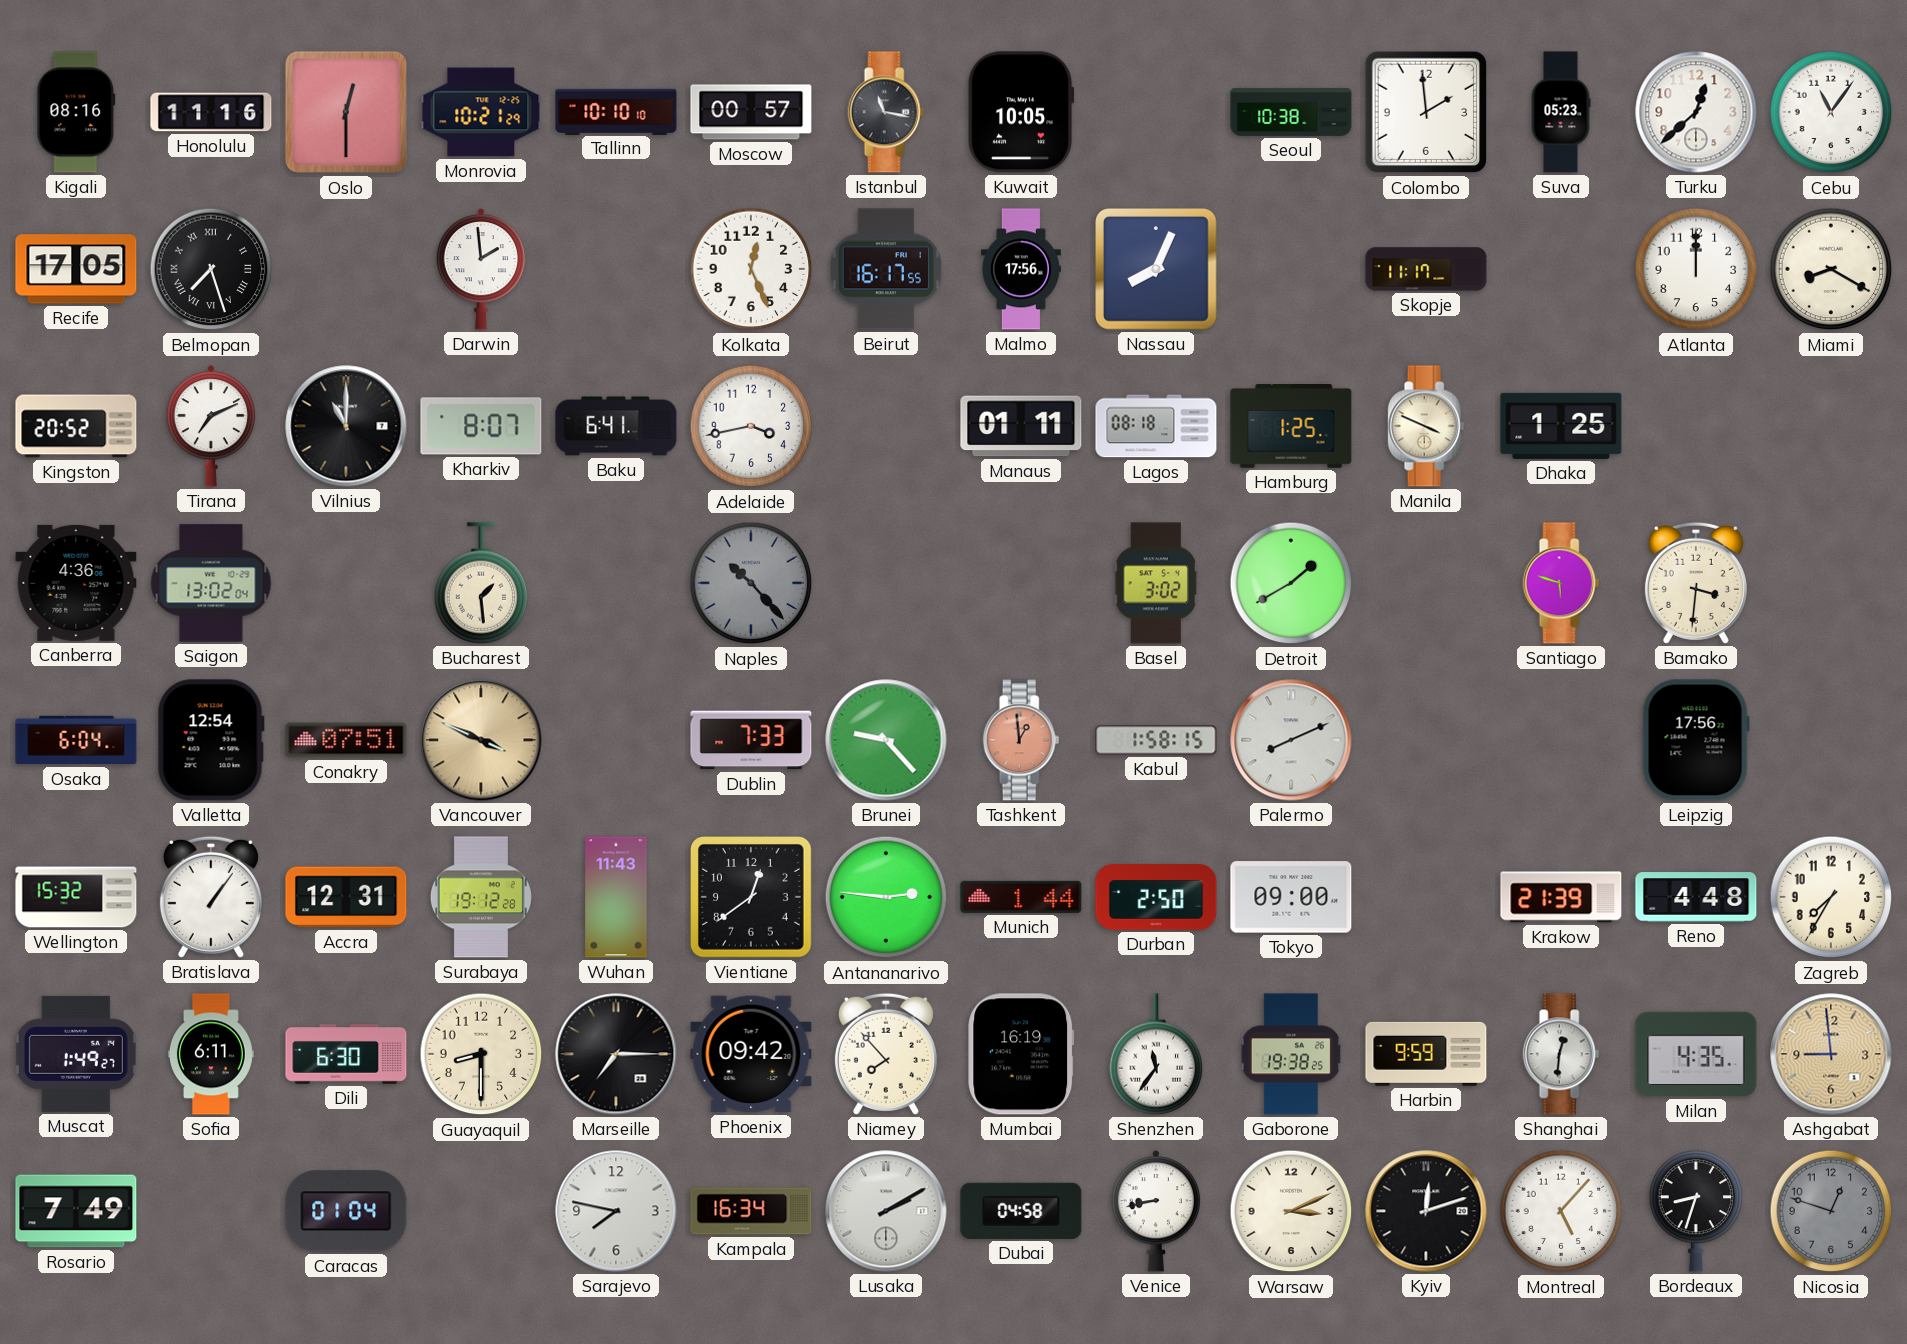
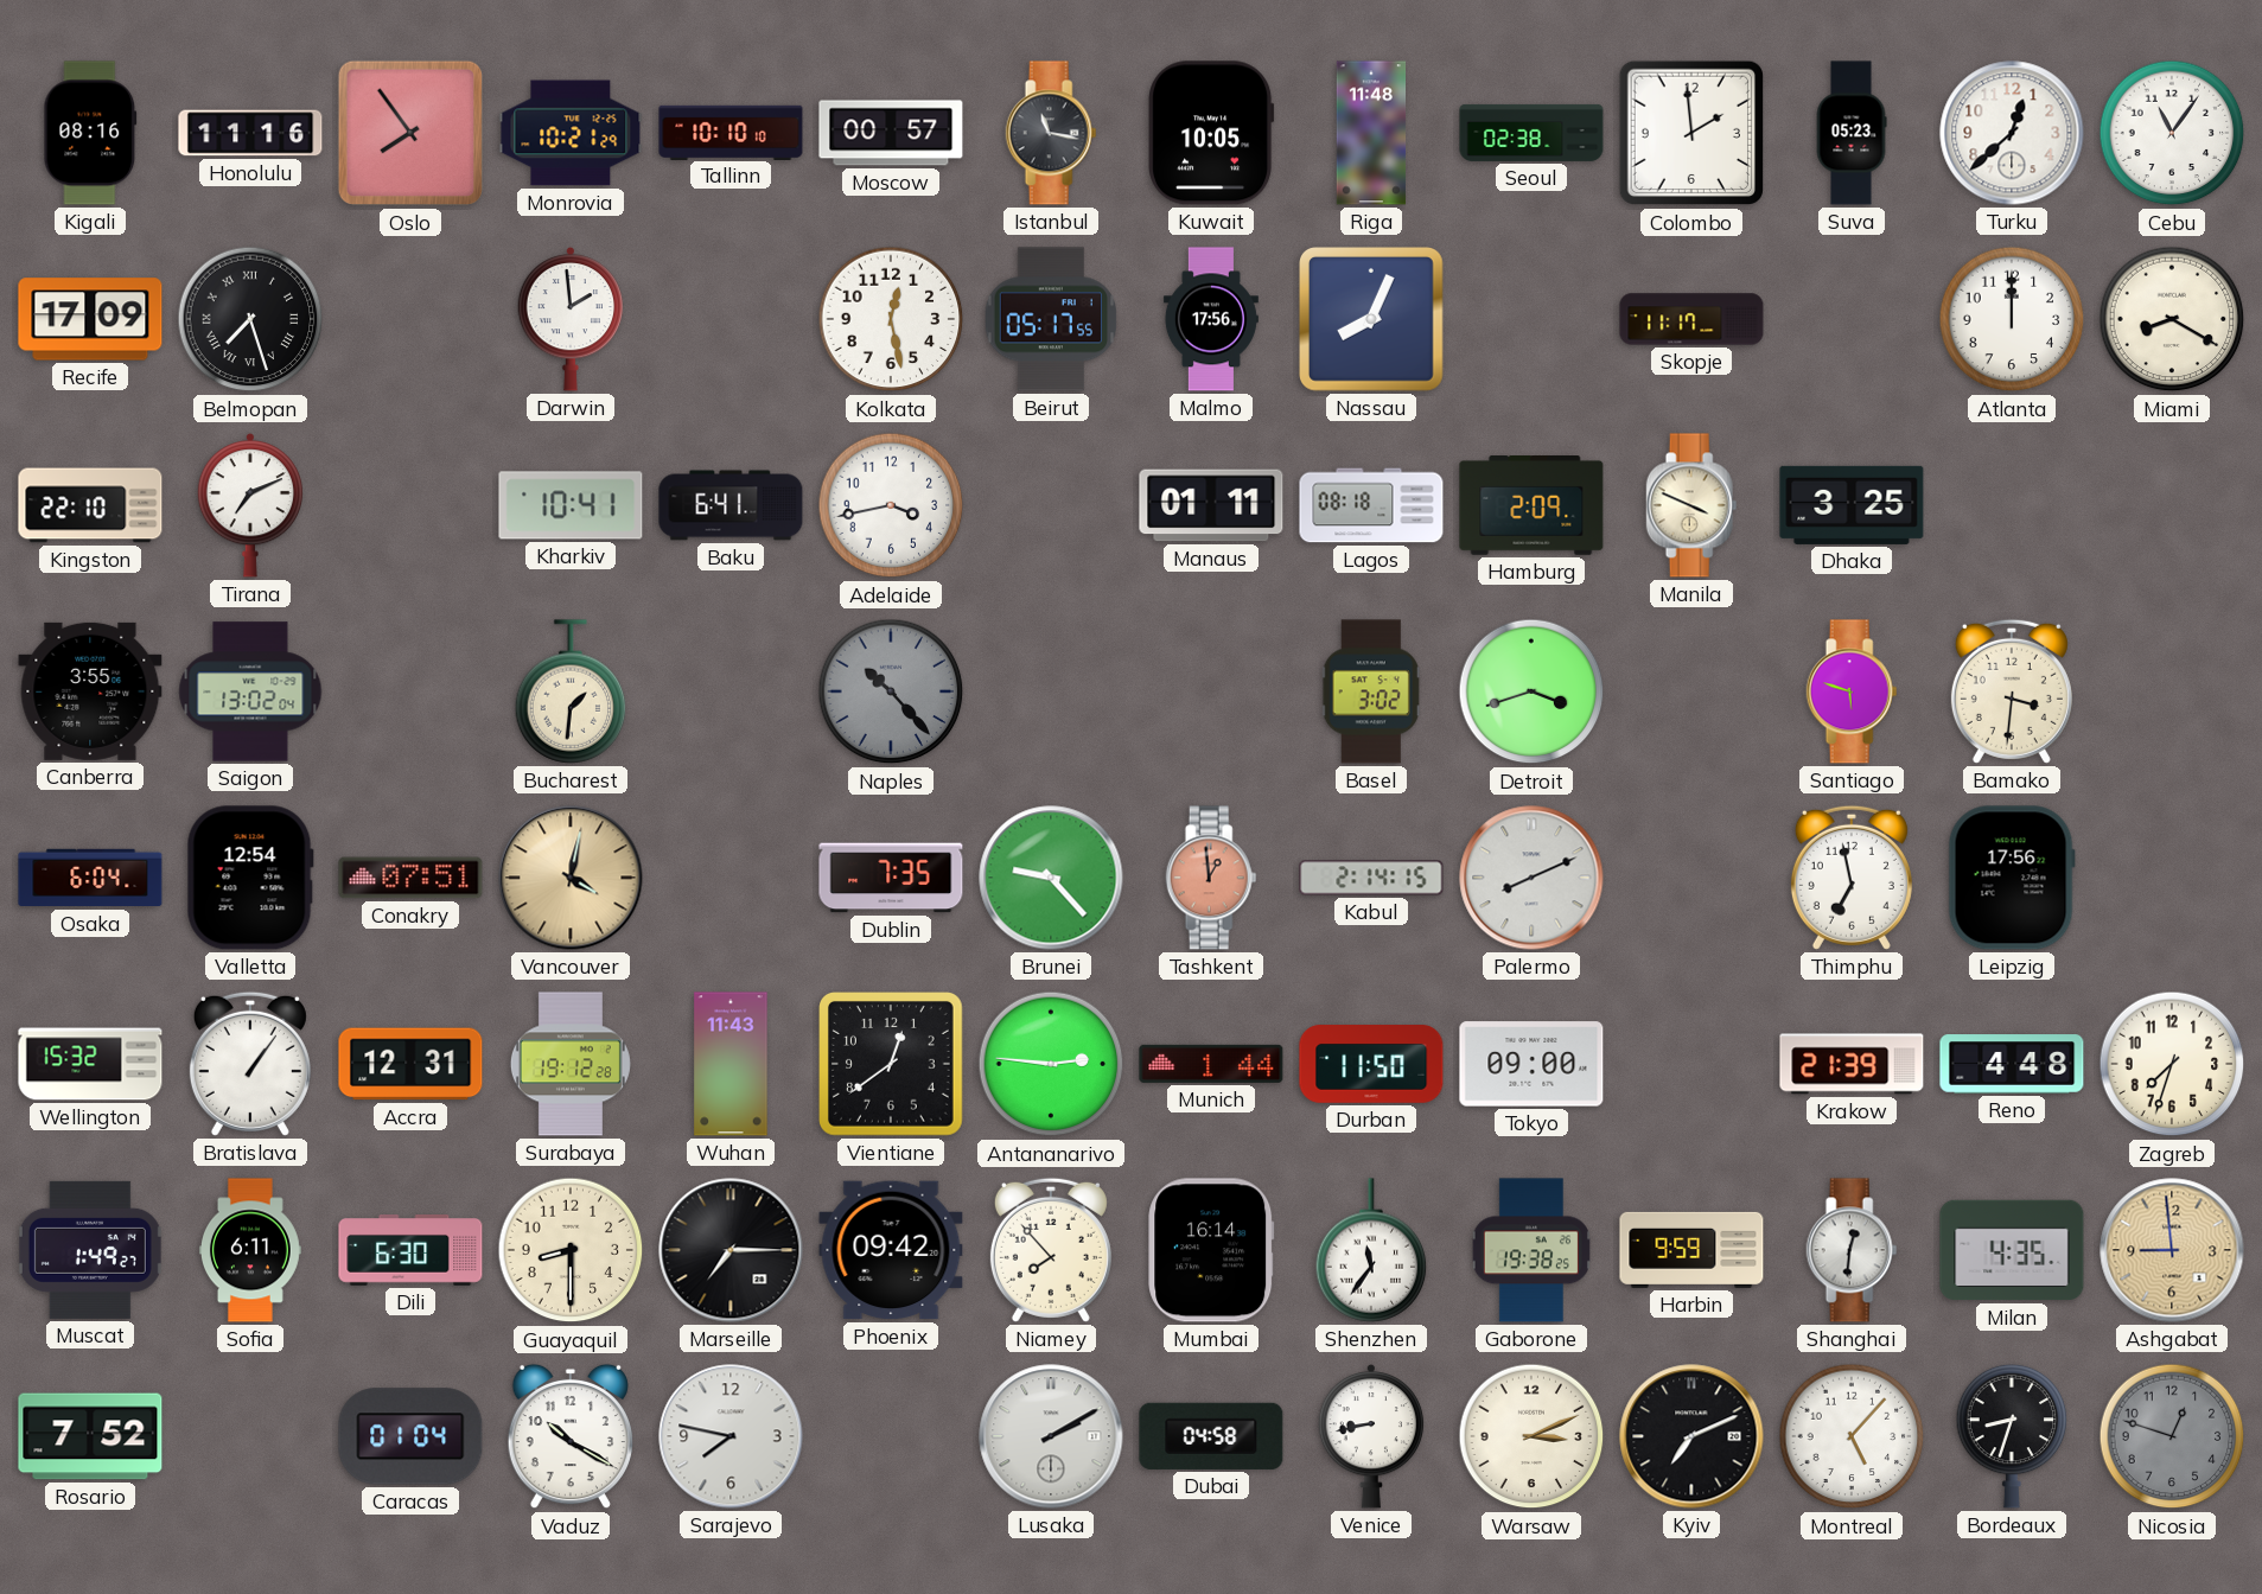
Oslo: 12:30 -> 7:54 (410, 133)
Riga: none -> 11:48 (1371, 133)
Seoul: 10:38 -> 02:38 (1531, 133)
Recife: 17:05 -> 17:09 (90, 319)
Kolkata: 12:26 -> 12:28 (891, 319)
Beirut: 16:17 -> 05:17 (1051, 319)
Kingston: 20:52 -> 22:10 (90, 505)
Vilnius: 11:00 -> none (346, 426)
Kharkiv: 8:07 -> 10:41 (571, 505)
Hamburg: 1:25 -> 2:09 (1531, 506)
Dhaka: 1:25 -> 3:25 (1852, 505)
Canberra: 4:36 -> 3:55 (90, 691)
Bucharest: 1:29 -> 1:31 (571, 691)
Detroit: 1:40 -> 3:42 (1531, 691)
Vancouver: 3:49 -> 4:02 (571, 878)
Dublin: 7:33 -> 7:35 (891, 878)
Kabul: 1:58 -> 2:14 (1371, 878)
Thimphu: none -> 6:58 (1852, 878)
Durban: 2:50 -> 11:50 (1371, 1064)
Zagreb: 7:35 -> 7:33 (2172, 1064)
Mumbai: 16:19 -> 16:14 (1211, 1250)
Rosario: 7:49 -> 7:52 (90, 1436)
Vaduz: none -> 10:20 (571, 1436)
Kampala: 16:34 -> none (751, 1211)
Kyiv: 12:12 -> 7:11 (1691, 1436)
